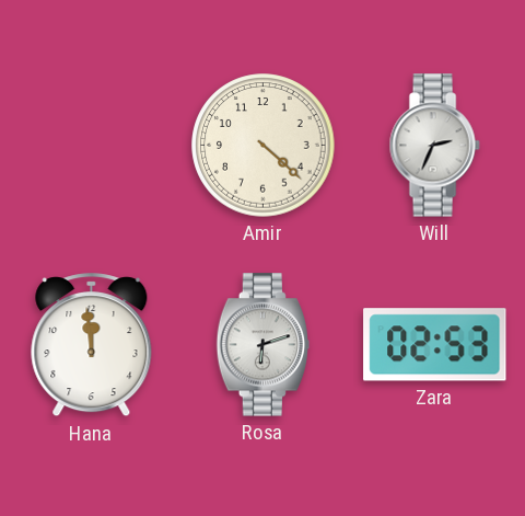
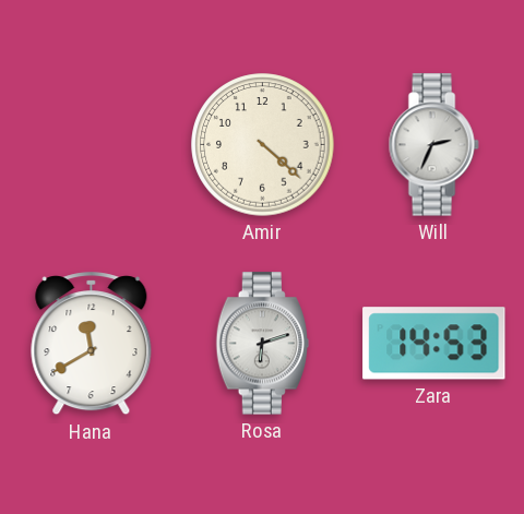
Hana: 11:59 -> 11:40 (92, 344)
Zara: 02:53 -> 14:53 (434, 344)
